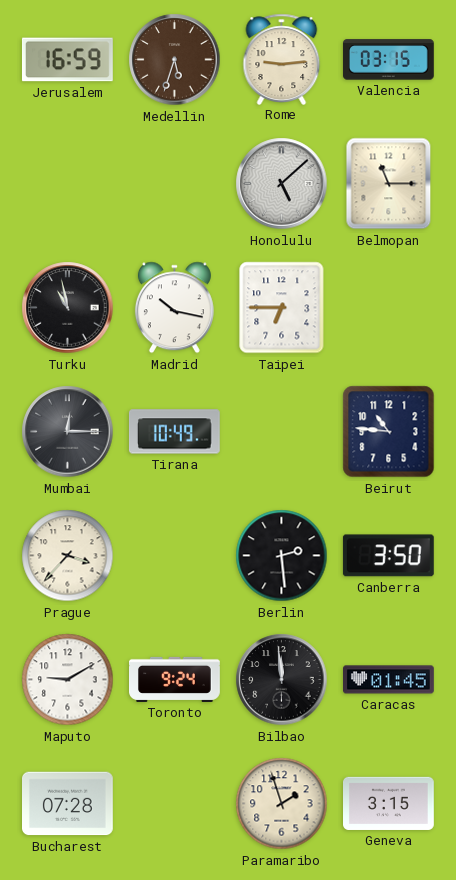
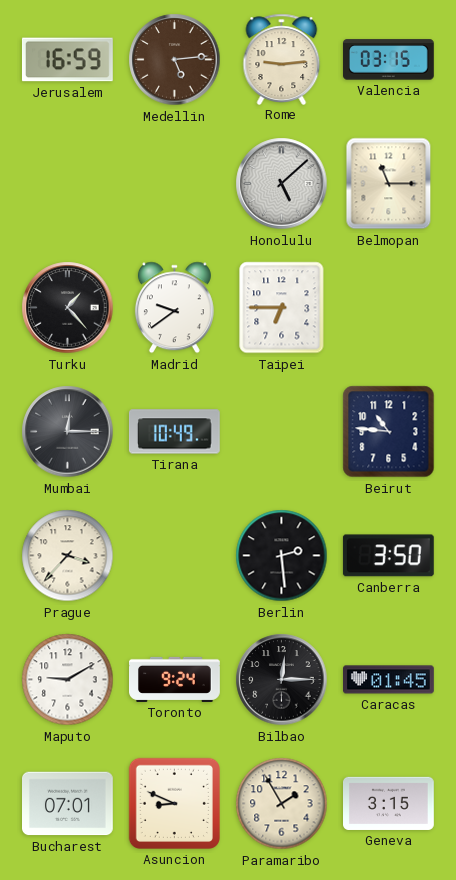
Medellin: 5:33 -> 5:14 (175, 60)
Turku: 10:58 -> 1:23 (68, 308)
Madrid: 10:17 -> 9:39 (174, 308)
Bilbao: 11:59 -> 12:15 (282, 680)
Bucharest: 07:28 -> 07:01 (68, 804)
Asuncion: none -> 8:49 (174, 803)
Paramaribo: 1:57 -> 1:55 (282, 804)
